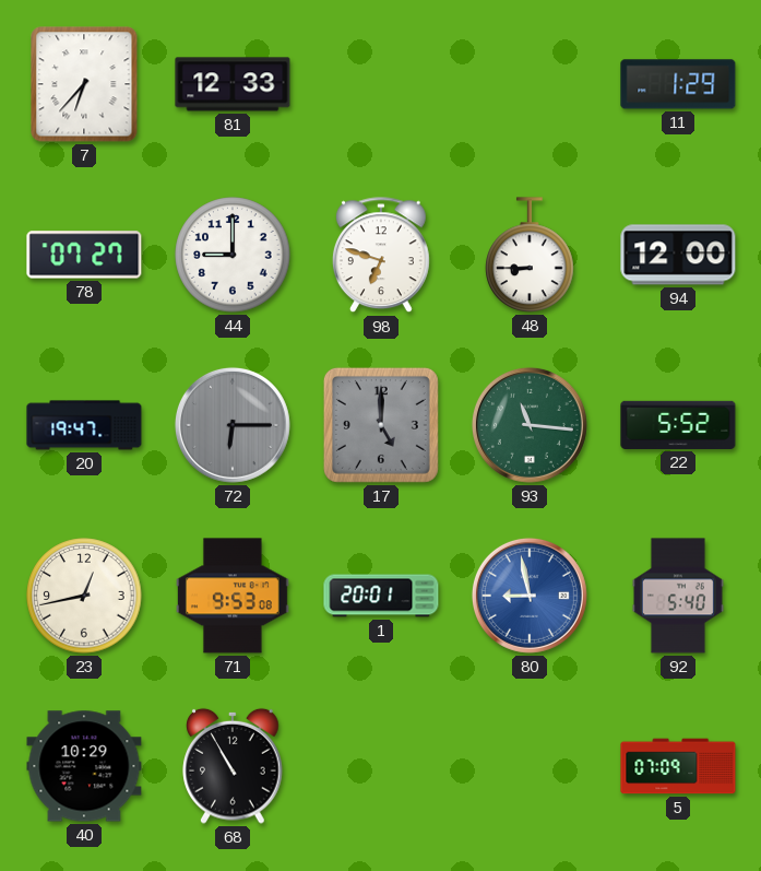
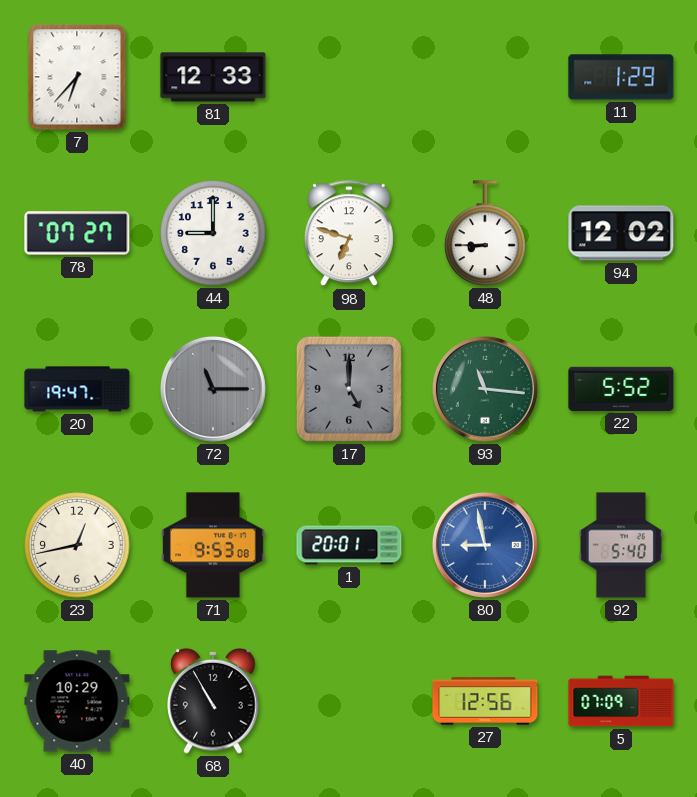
94: 12:00 -> 12:02 (621, 233)
72: 6:15 -> 11:15 (213, 389)
27: none -> 12:56 (485, 701)
